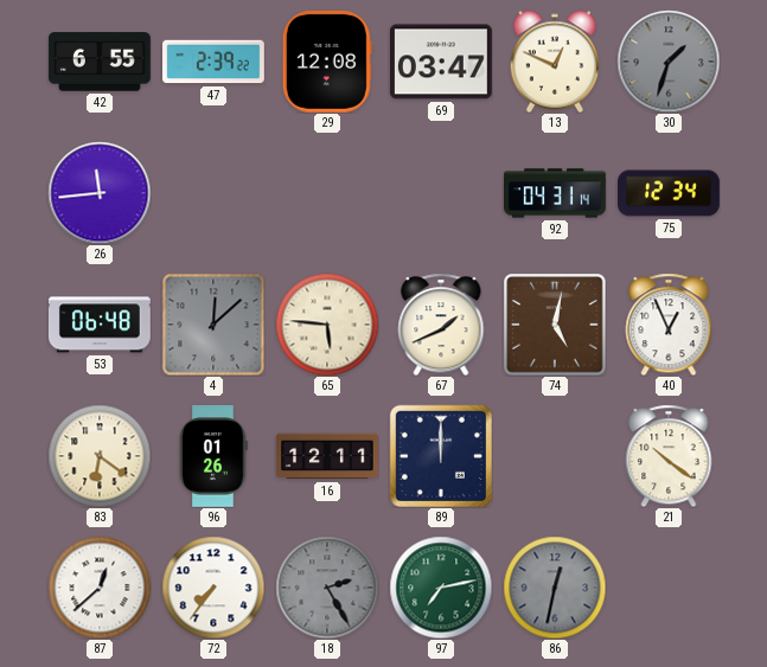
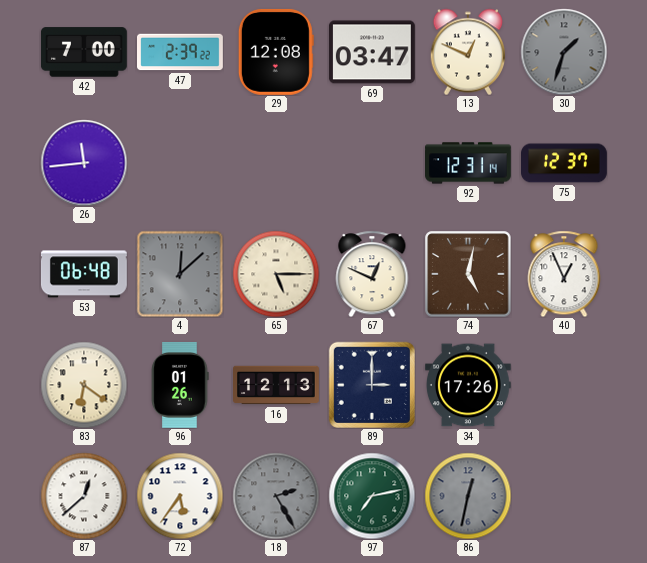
42: 6:55 -> 7:00 (84, 52)
92: 04:31 -> 12:31 (469, 163)
75: 12:34 -> 12:37 (565, 163)
65: 5:46 -> 5:15 (276, 274)
67: 1:41 -> 12:49 (372, 274)
16: 12:11 -> 12:13 (277, 385)
89: 12:00 -> 3:00 (371, 384)
34: none -> 17:26 (468, 385)
21: 10:21 -> none (669, 456)
72: 7:36 -> 5:36 (180, 496)
